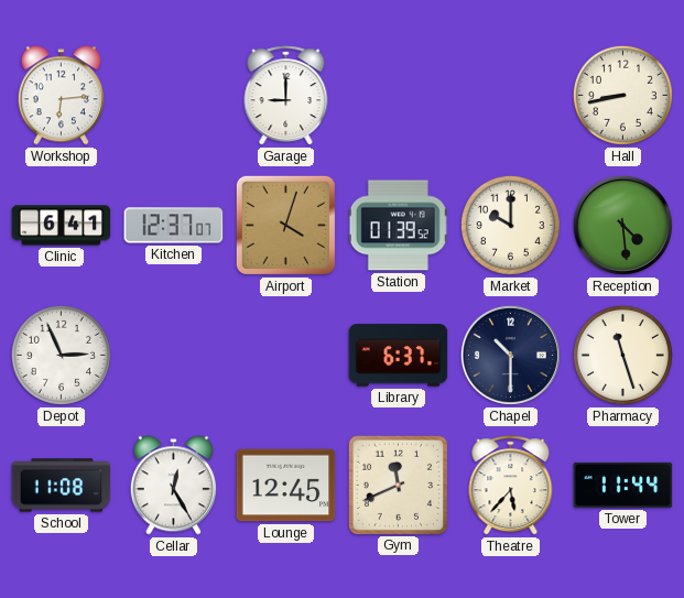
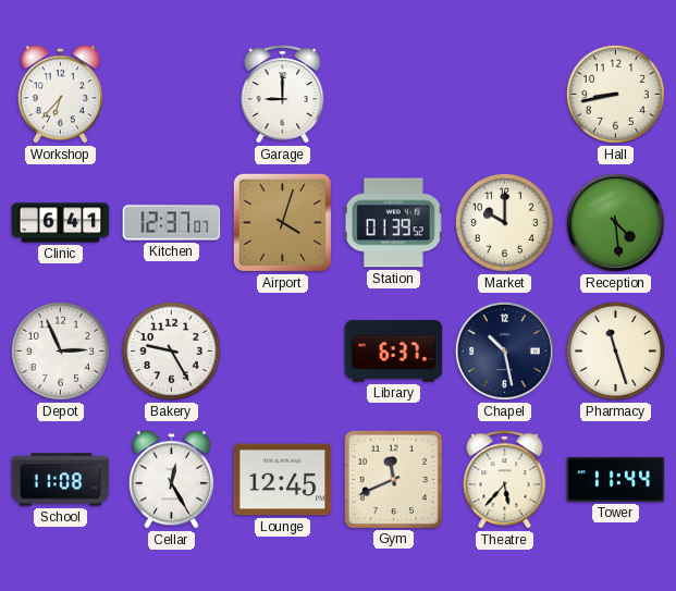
Workshop: 6:14 -> 6:37 (60, 95)
Bakery: none -> 9:25 (171, 350)
Chapel: 10:30 -> 10:28 (504, 350)
